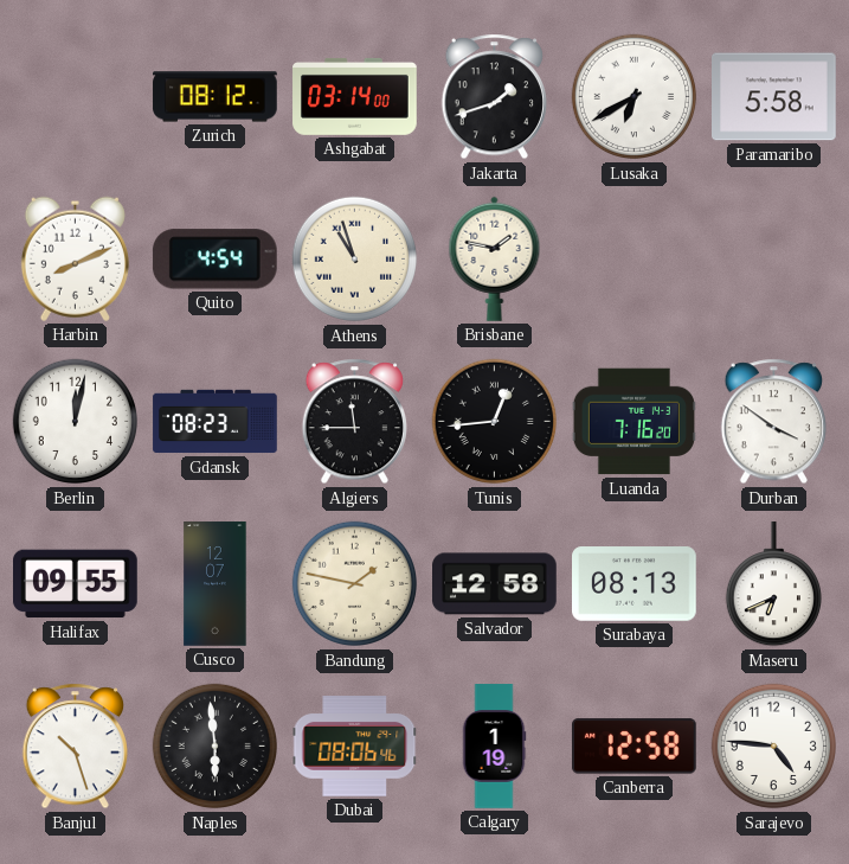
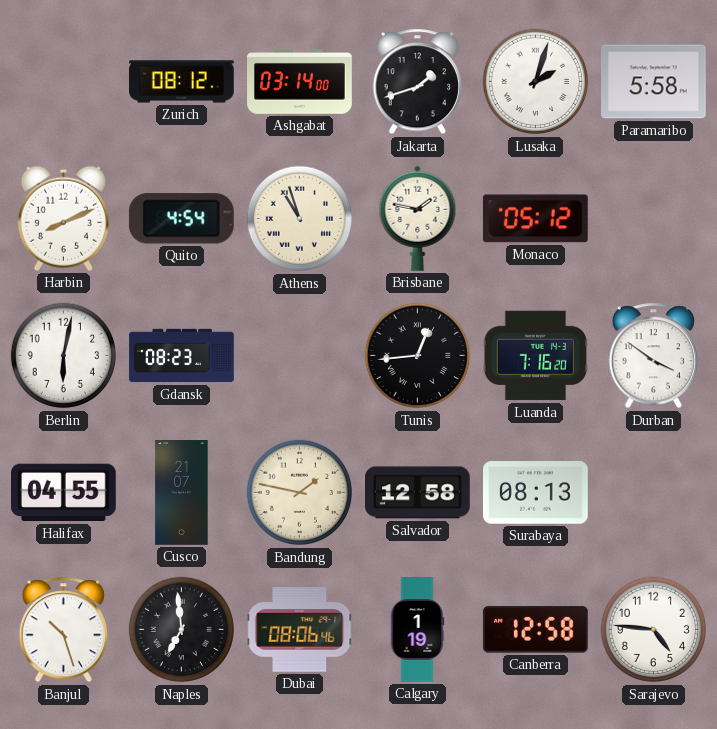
Lusaka: 6:40 -> 2:03 (536, 82)
Monaco: none -> 05:12 (535, 219)
Berlin: 12:02 -> 6:02 (64, 356)
Algiers: 11:45 -> none (354, 422)
Halifax: 09:55 -> 04:55 (64, 493)
Cusco: 12:07 -> 21:07 (182, 493)
Maseru: 6:41 -> none (773, 584)
Naples: 5:59 -> 6:59 (182, 630)
